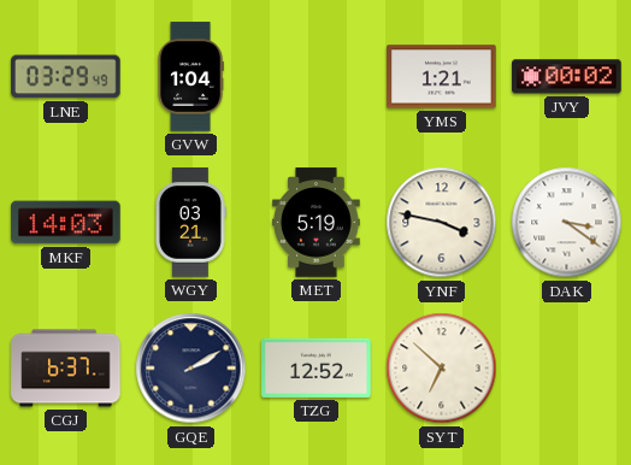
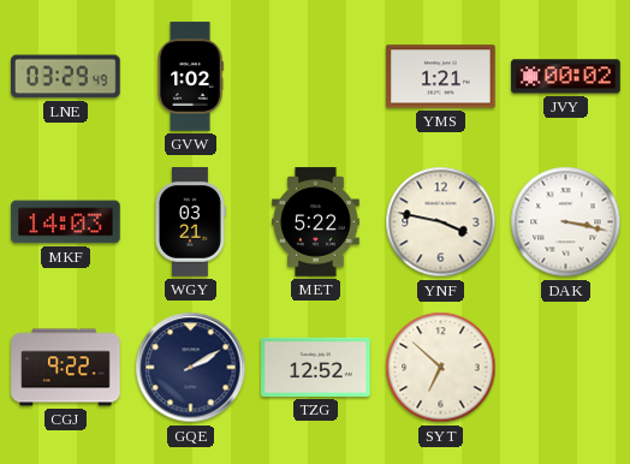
GVW: 1:04 -> 1:02 (190, 77)
MET: 5:19 -> 5:22 (316, 222)
DAK: 3:21 -> 3:17 (566, 222)
CGJ: 6:37 -> 9:22 (66, 368)
